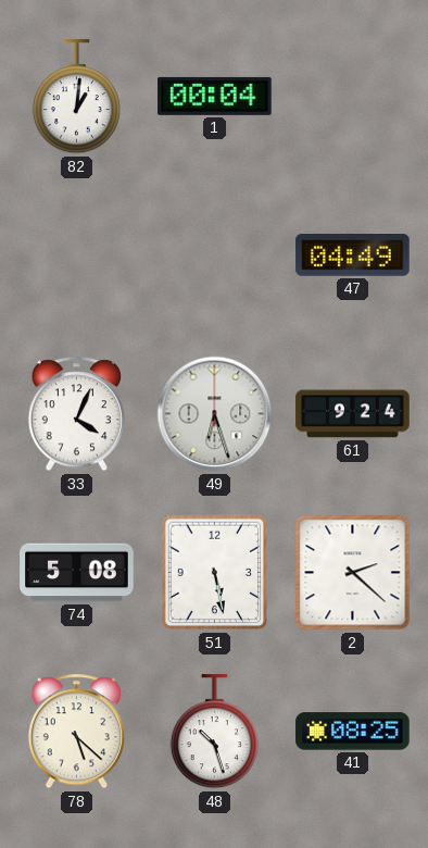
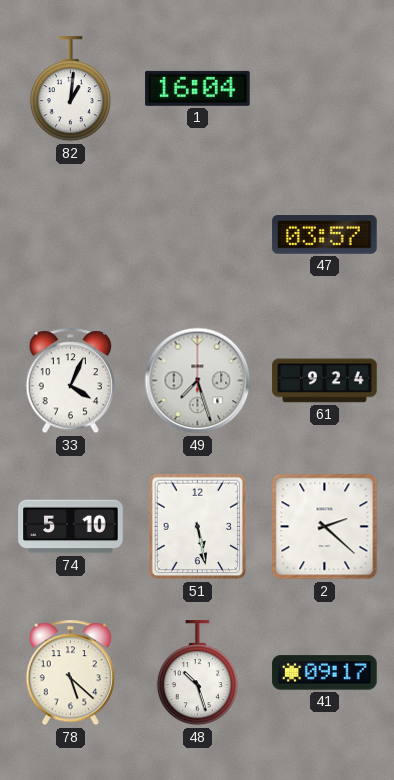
1: 00:04 -> 16:04 (198, 88)
47: 04:49 -> 03:57 (325, 235)
49: 6:27 -> 7:27 (198, 381)
74: 5:08 -> 5:10 (71, 527)
41: 08:25 -> 09:17 (325, 673)
